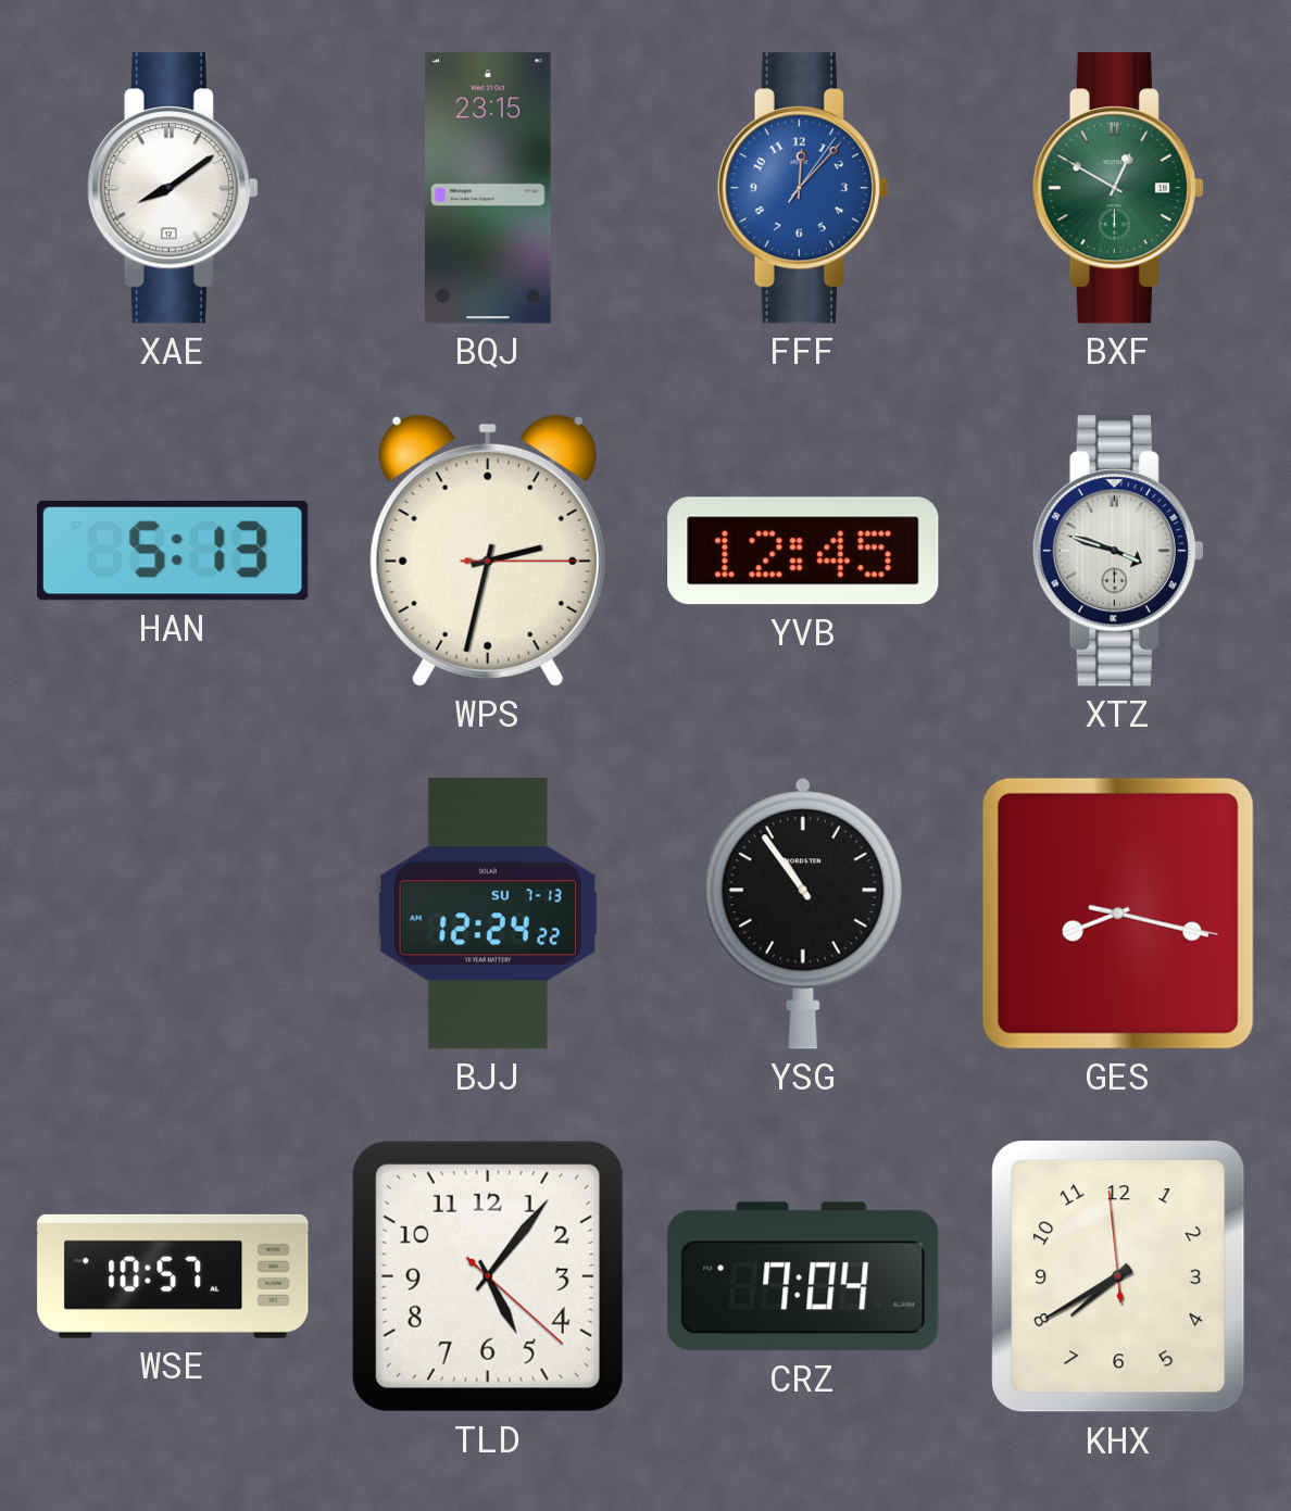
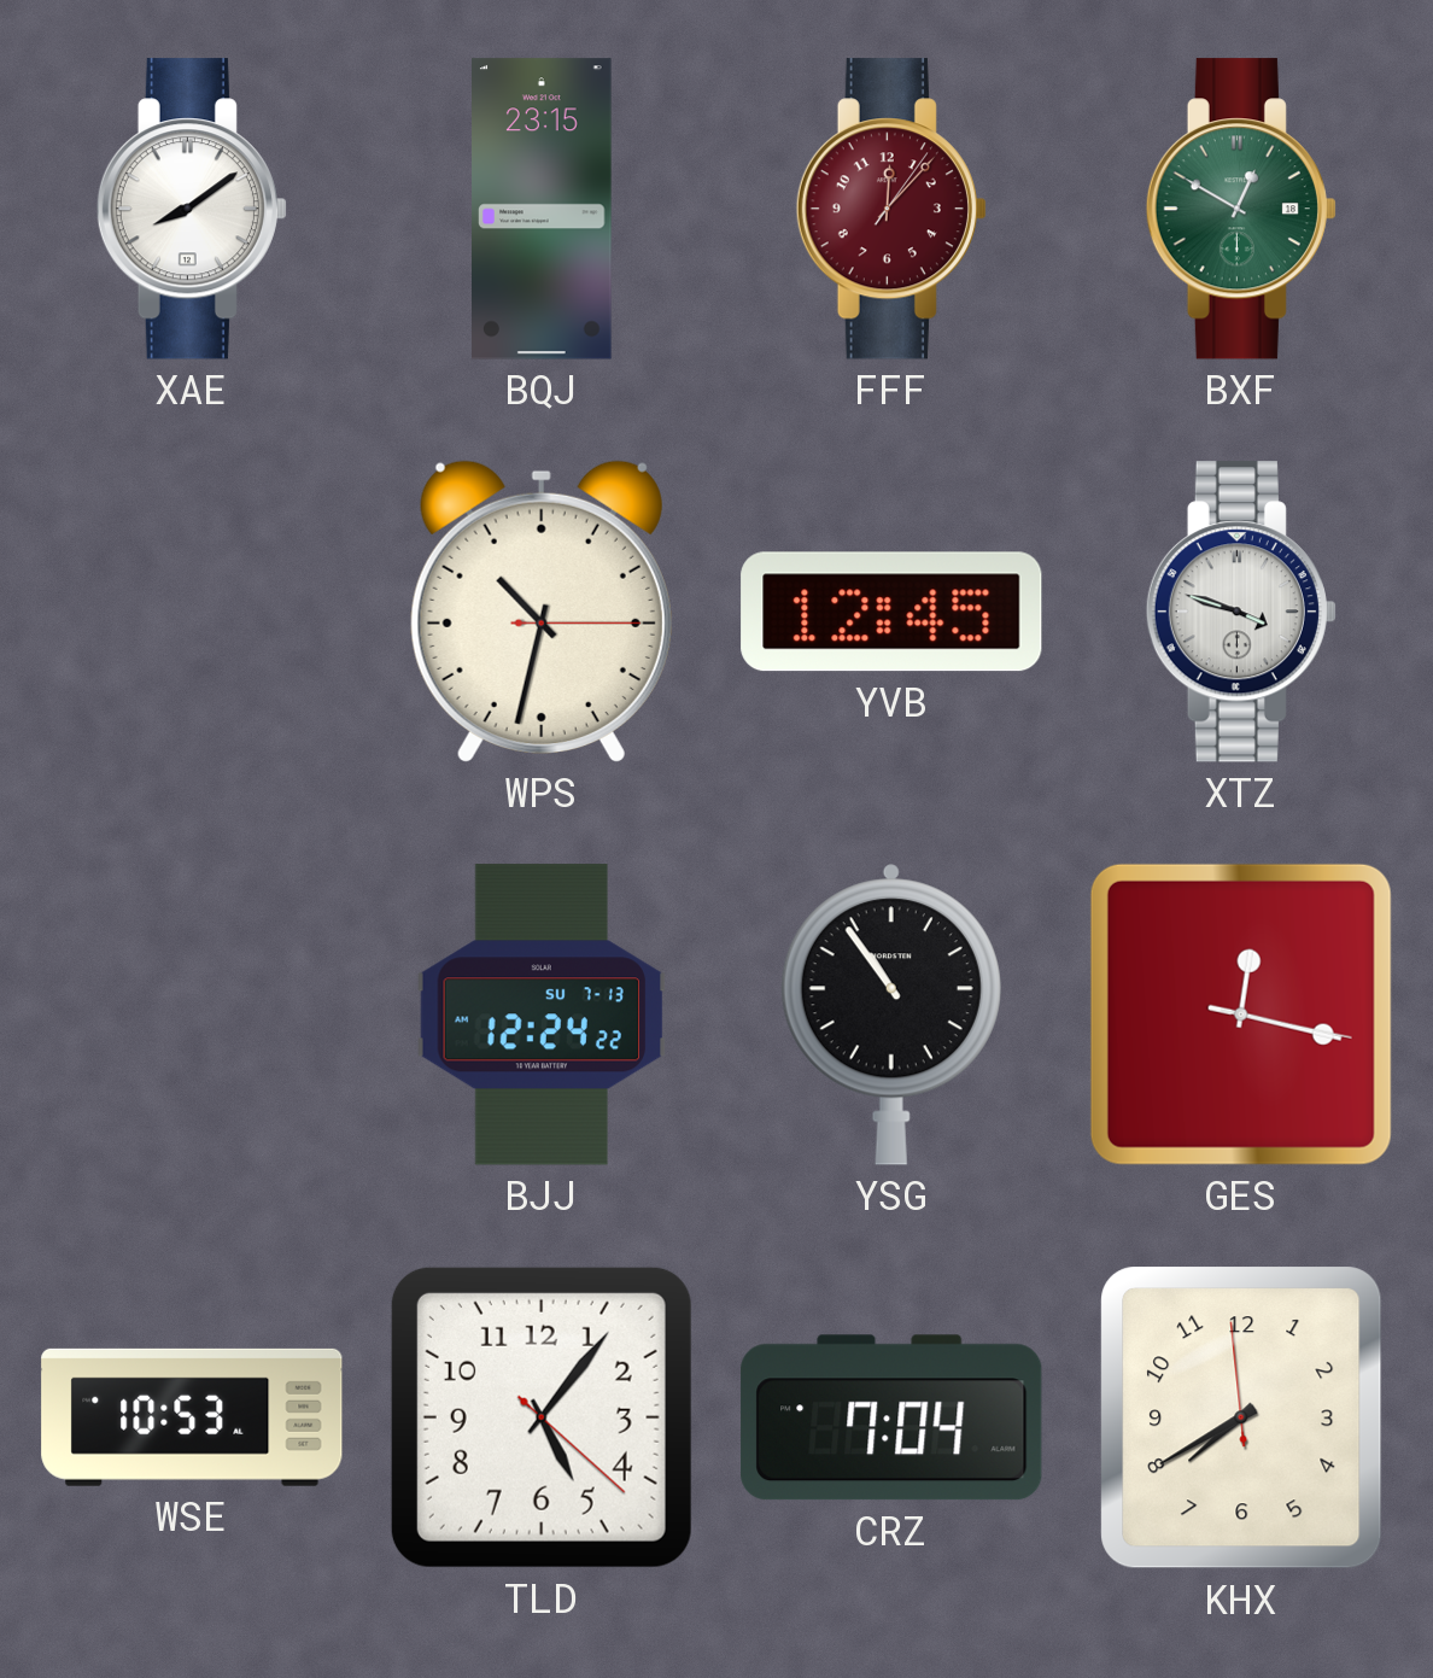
FFF dial: blue -> burgundy (891, 209)
HAN: 5:13 -> none (174, 551)
WPS: 2:32 -> 10:32 (542, 612)
GES: 8:17 -> 12:17 (1241, 1015)
WSE: 10:57 -> 10:53 (192, 1417)
